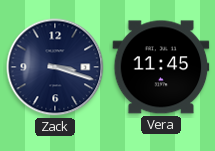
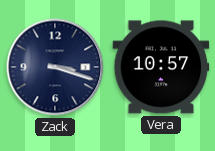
Vera: 11:45 -> 10:57 (161, 67)
